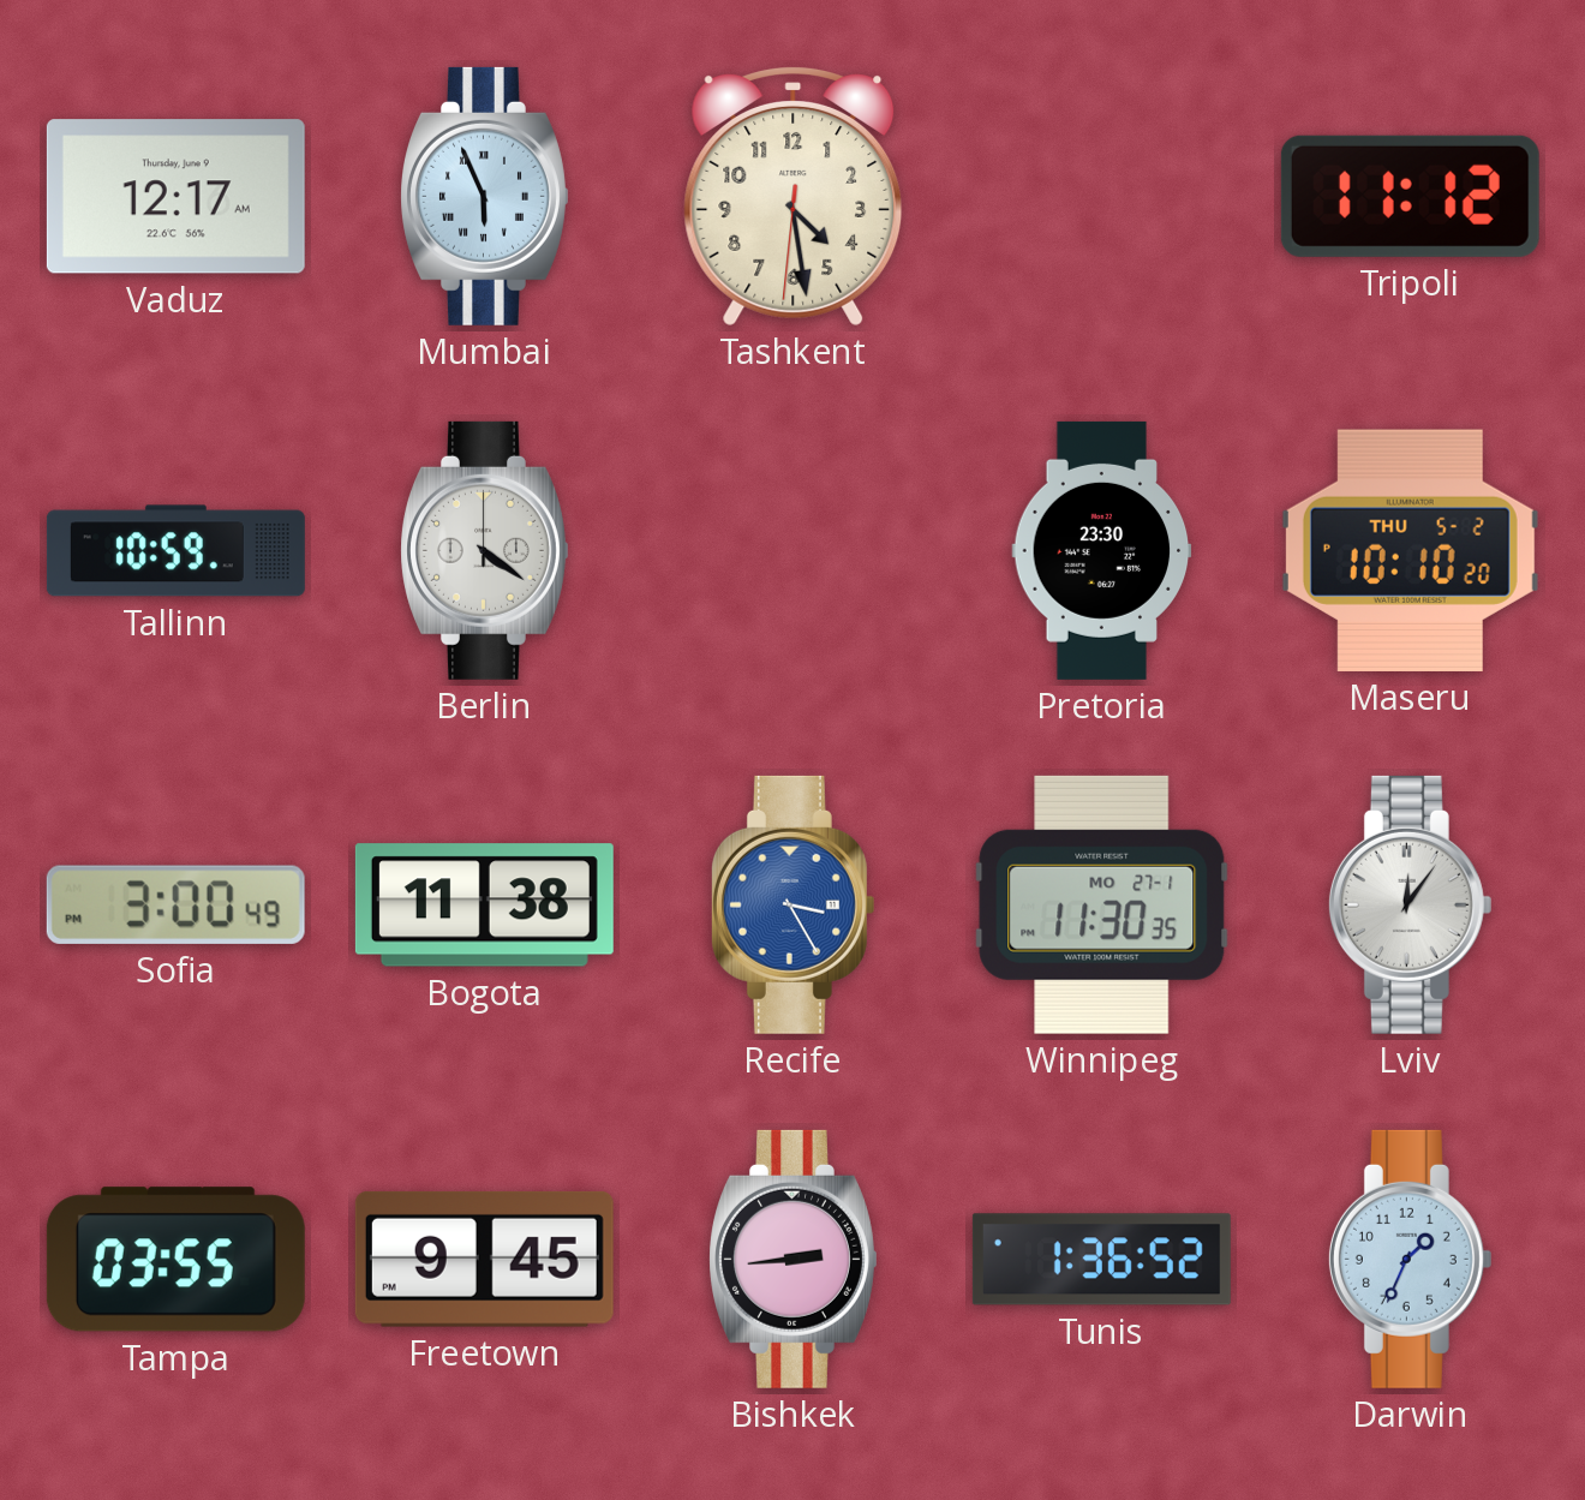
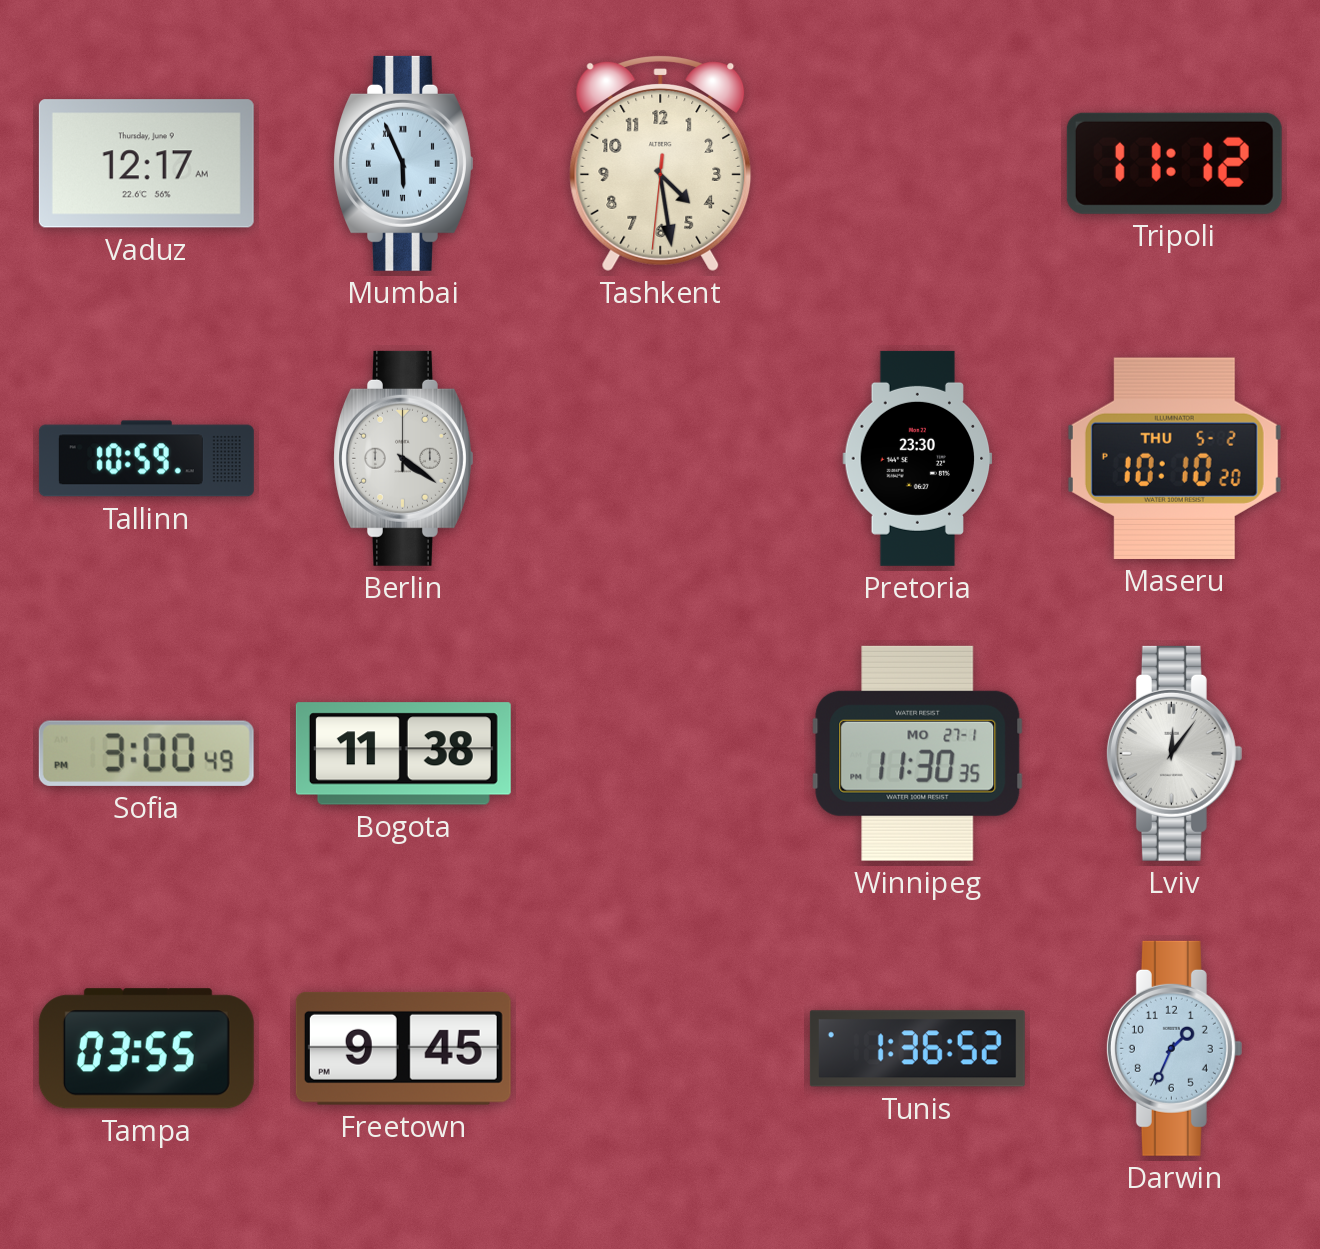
Recife: 3:25 -> none (792, 904)
Bishkek: 2:44 -> none (794, 1259)
